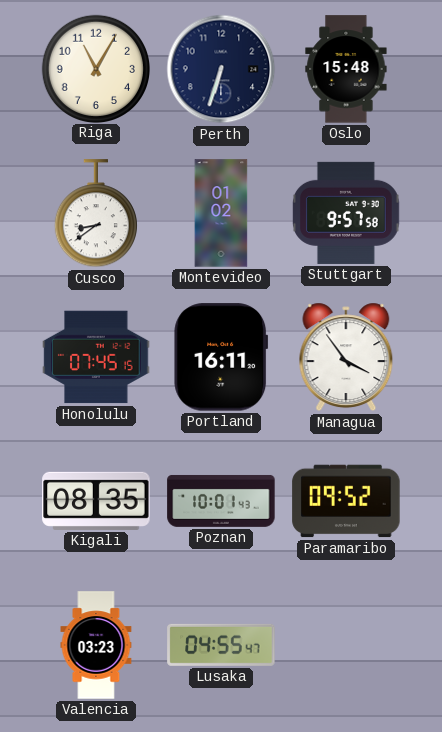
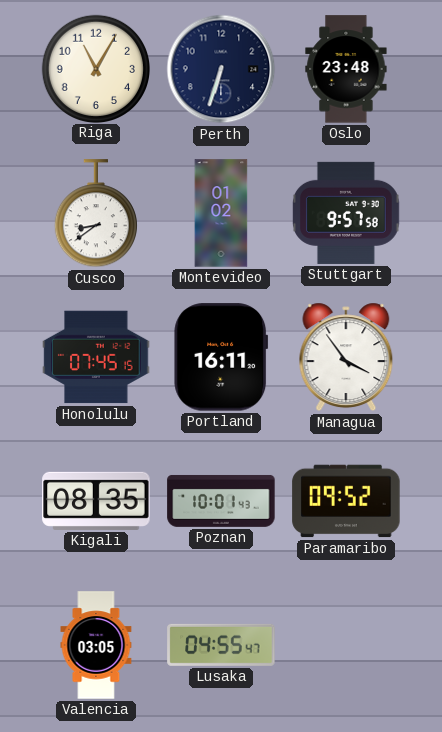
Oslo: 15:48 -> 23:48 (346, 69)
Valencia: 03:23 -> 03:05 (96, 645)
